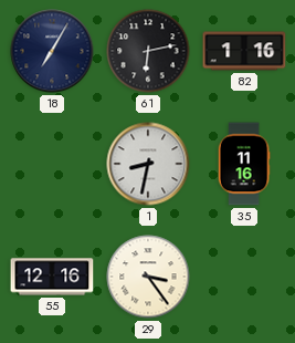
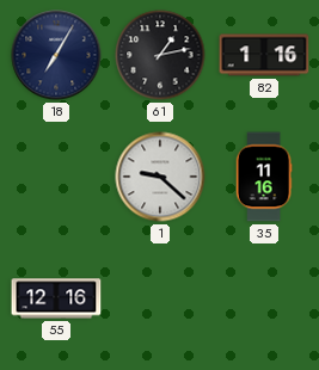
61: 6:13 -> 1:13 (160, 55)
1: 8:32 -> 9:22 (160, 177)
29: 3:24 -> none (148, 277)
